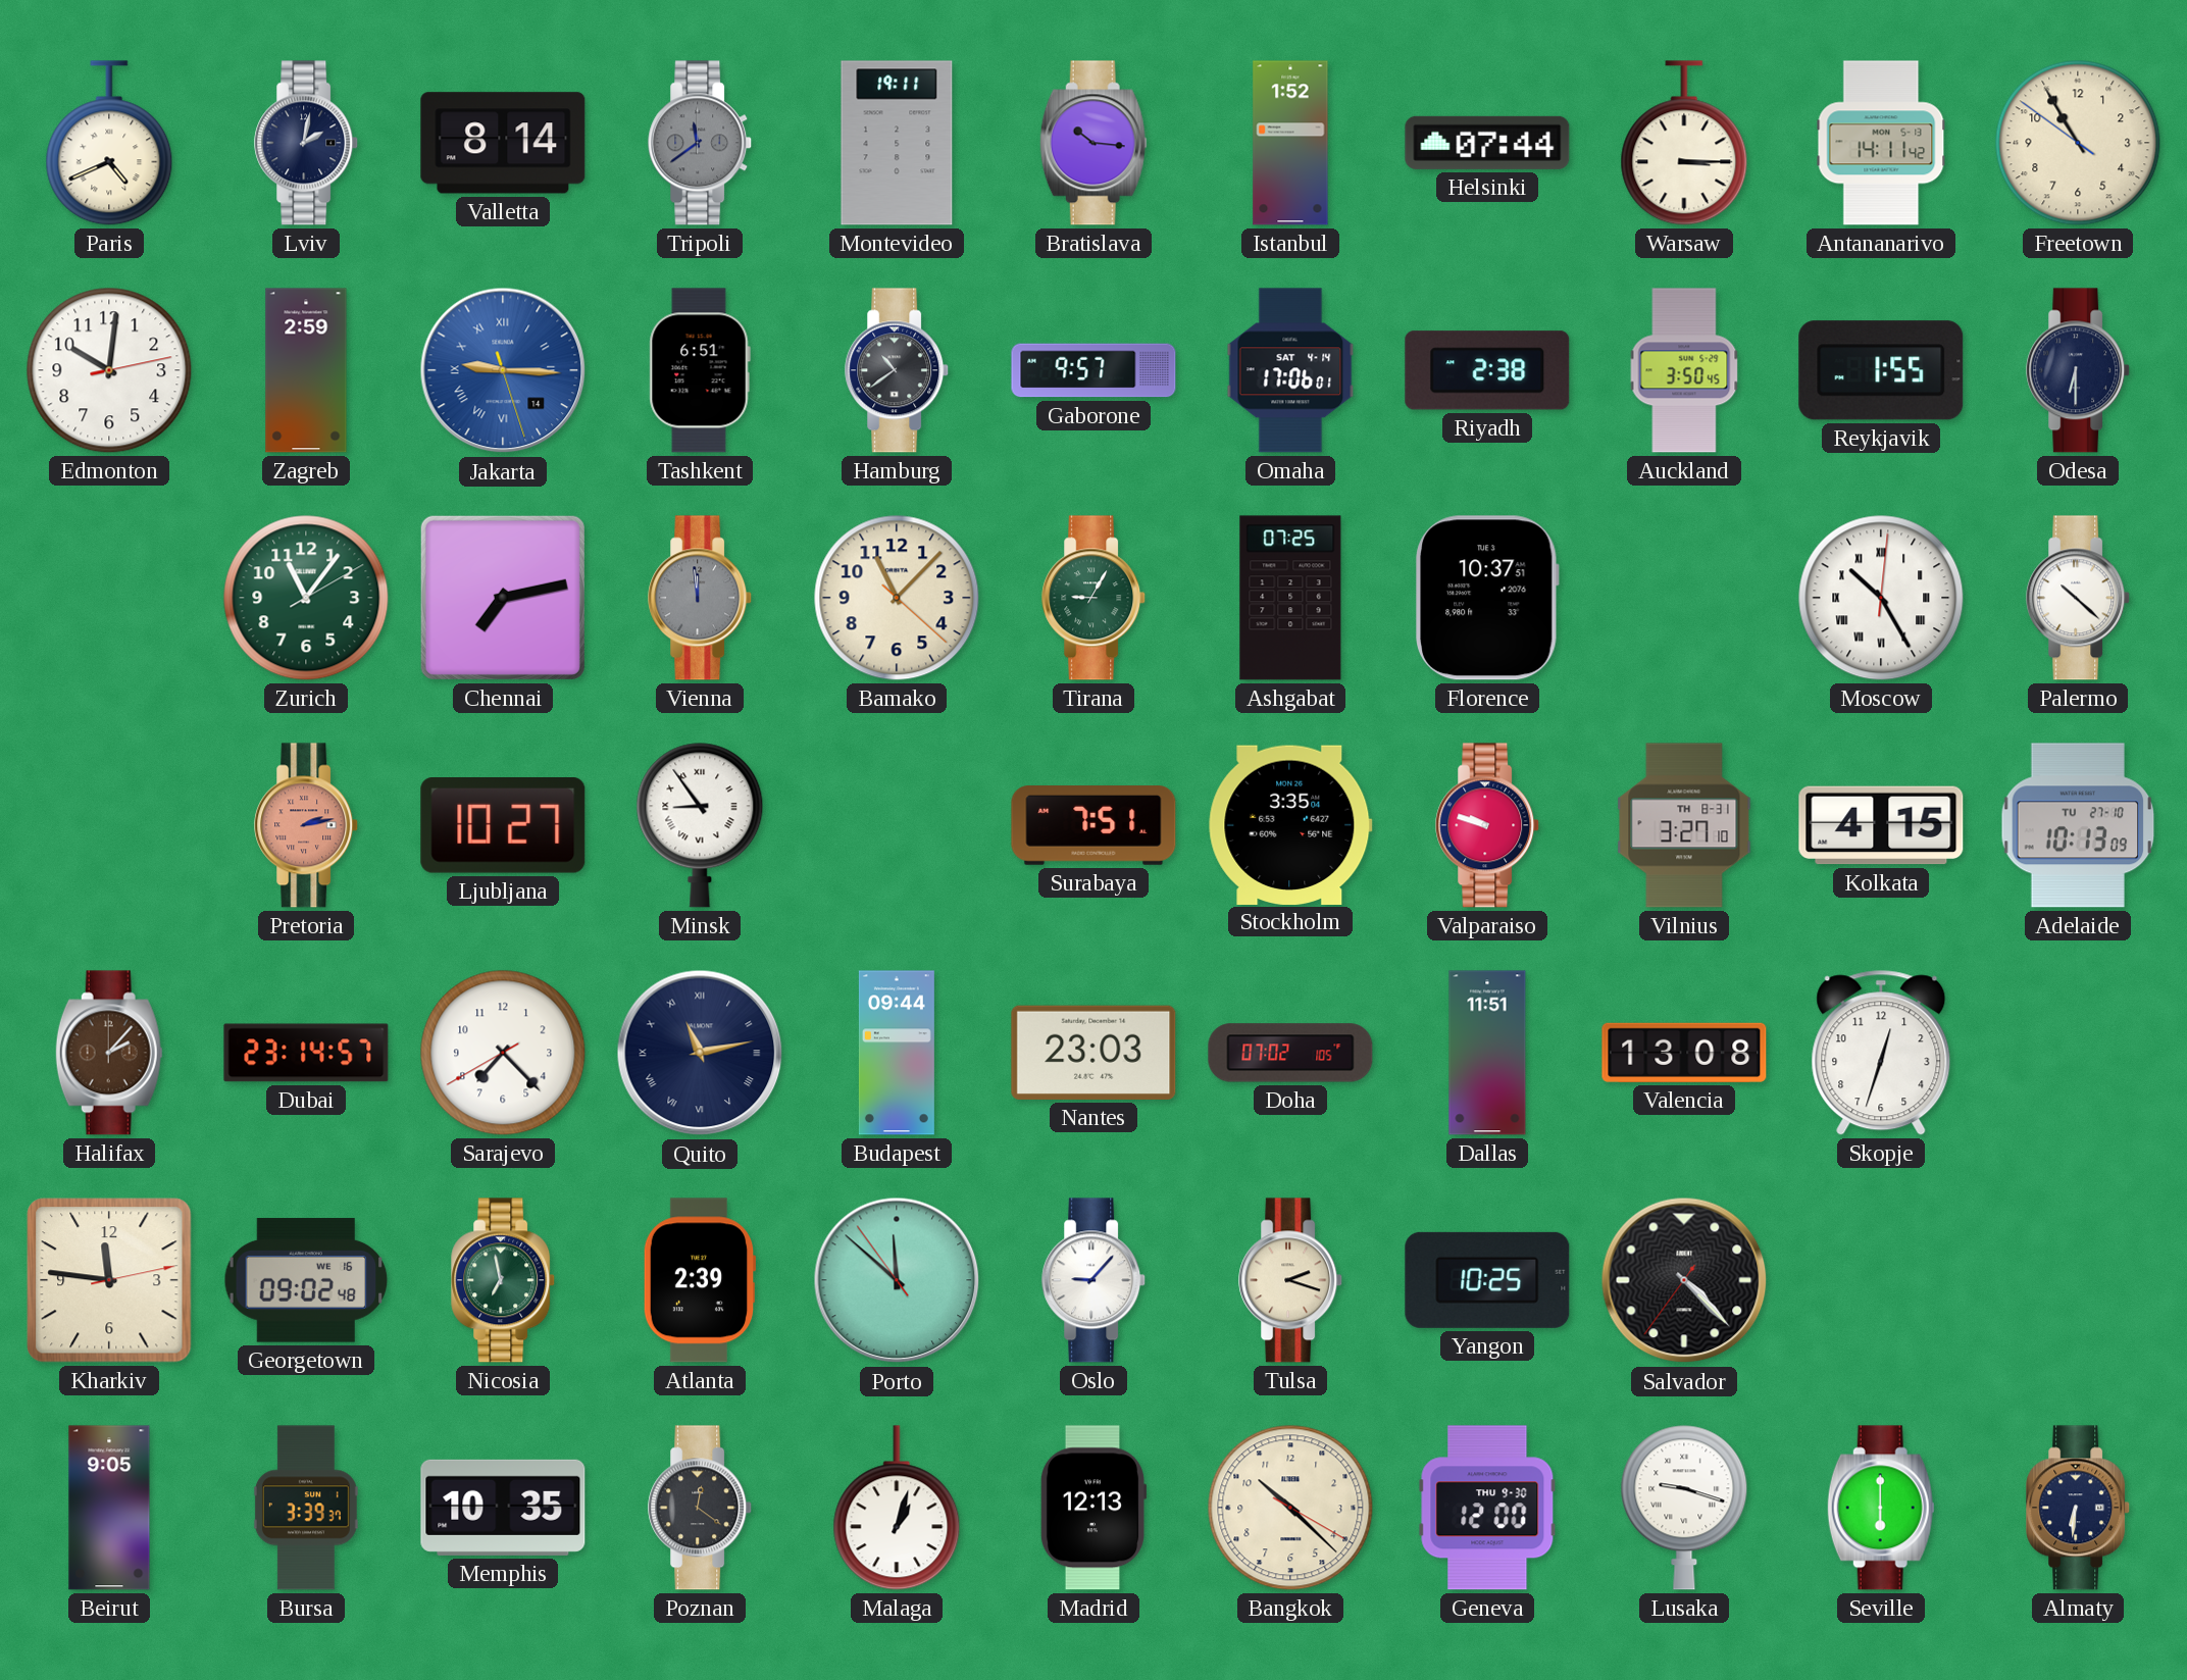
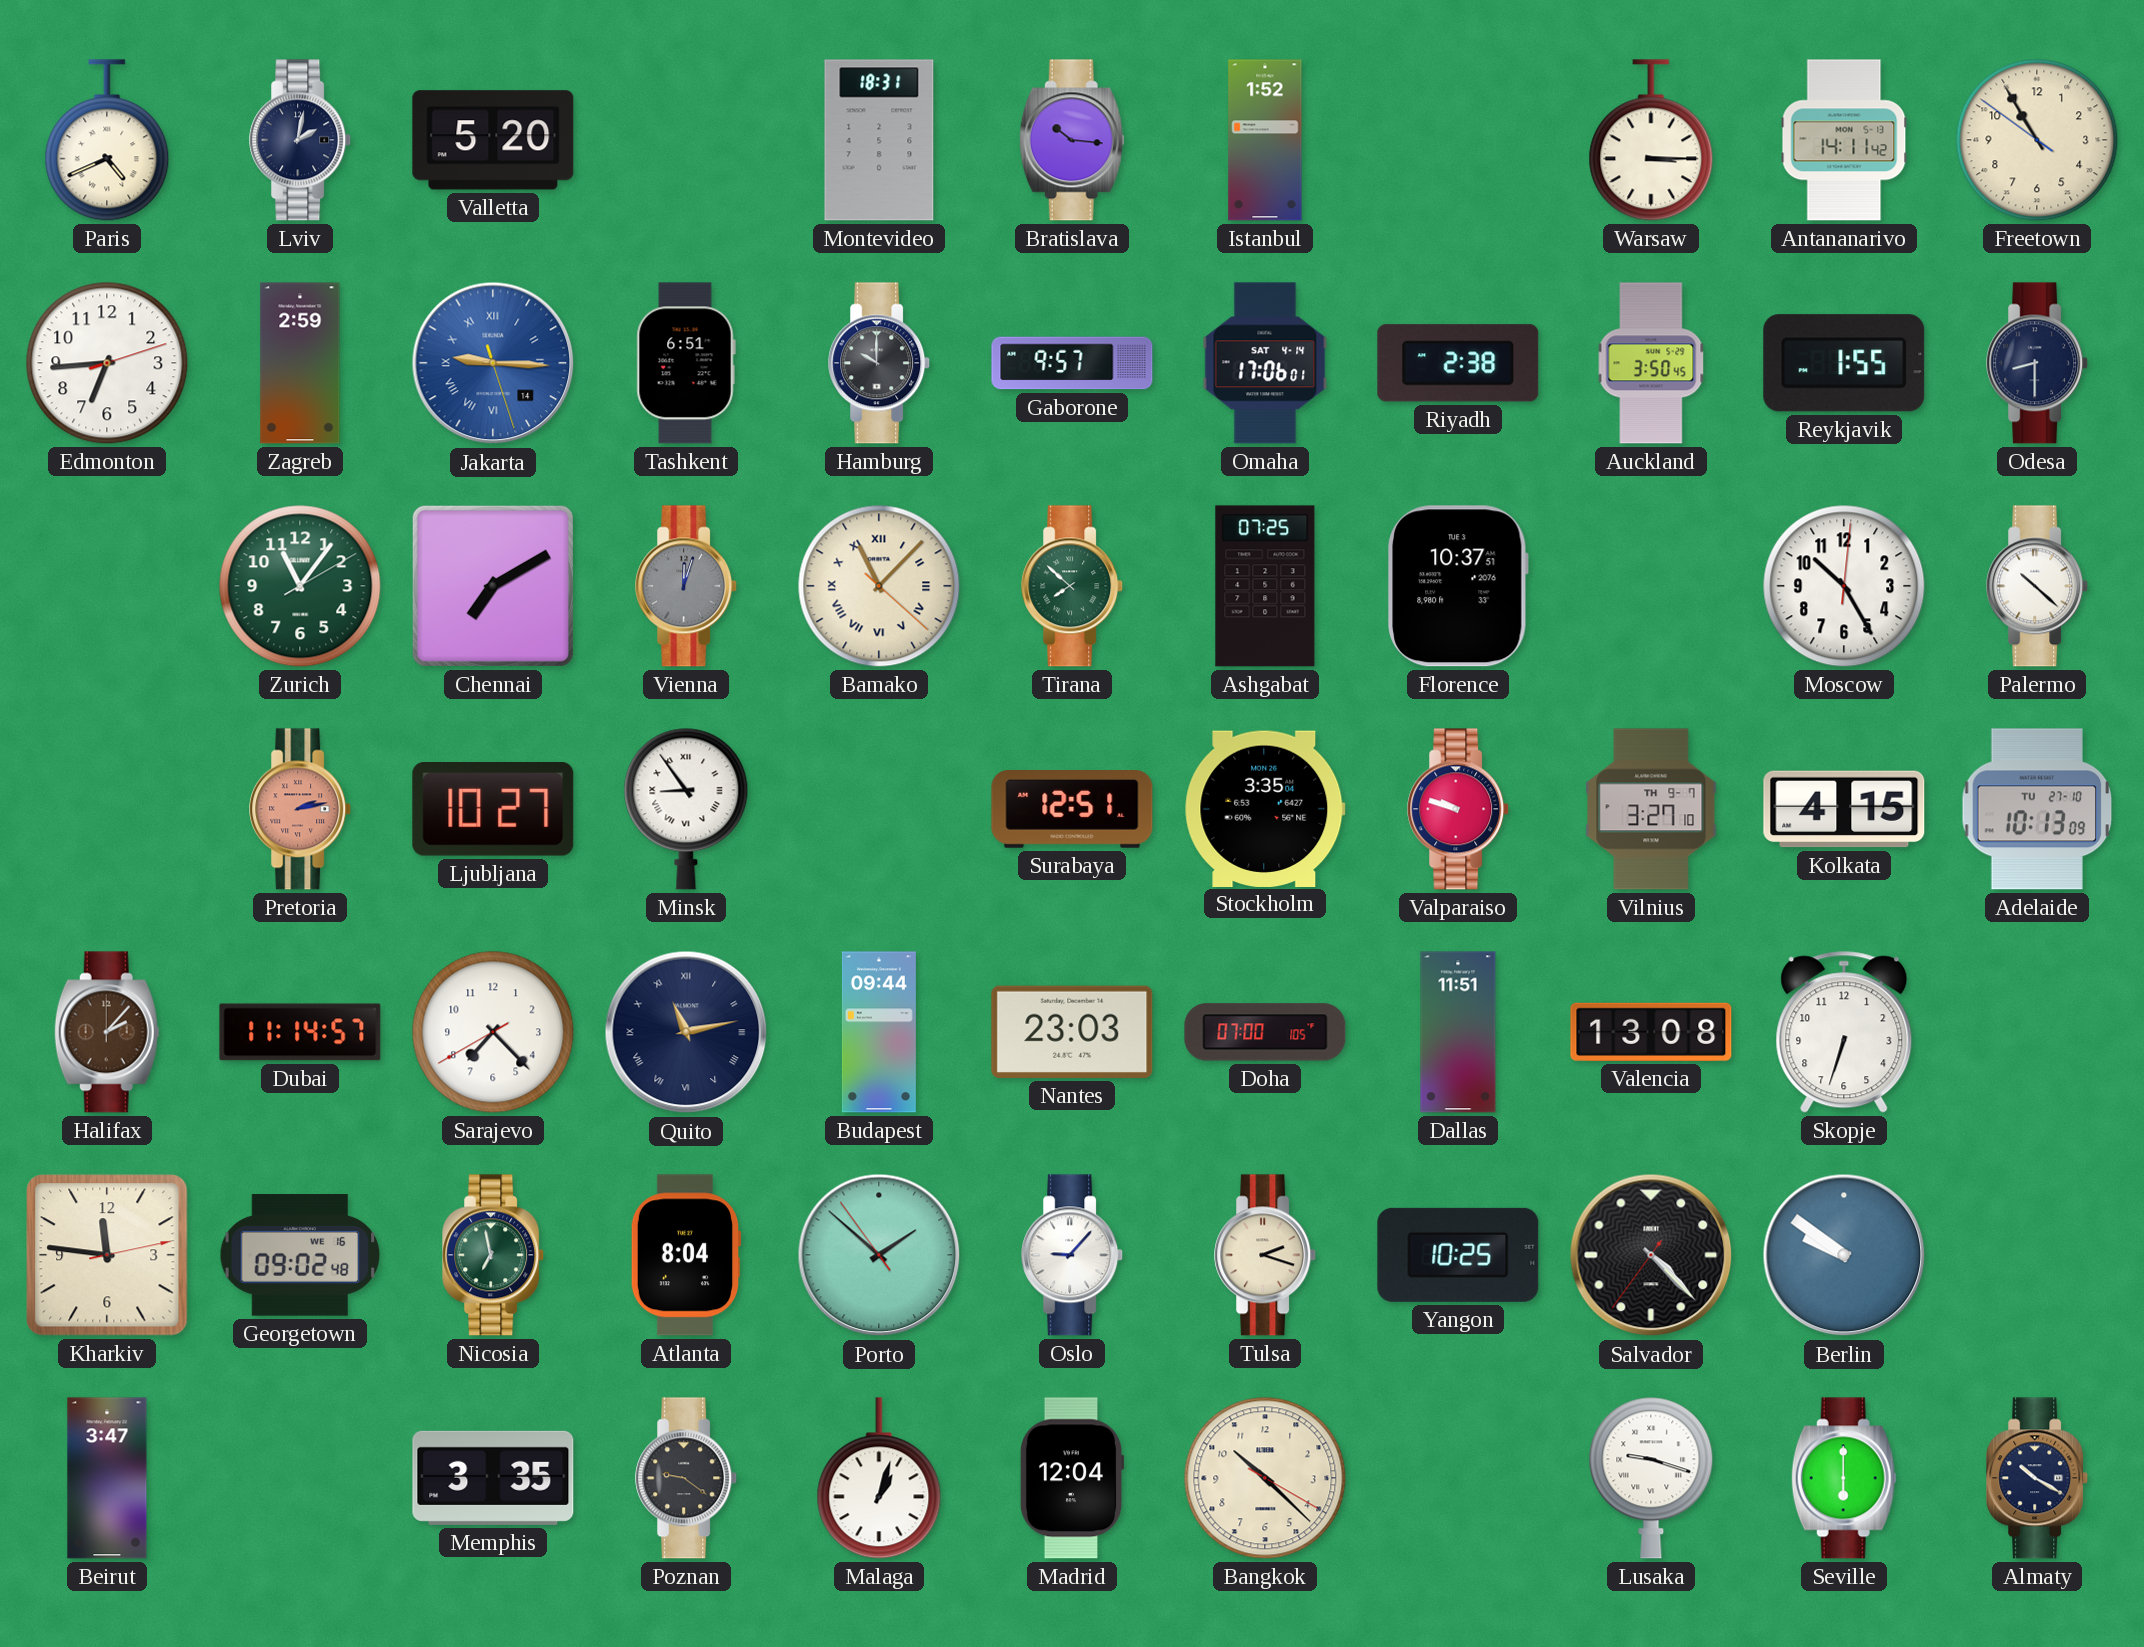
Valletta: 8:14 -> 5:20 (493, 140)
Tripoli: 11:39 -> none (701, 143)
Montevideo: 19:11 -> 18:31 (879, 140)
Helsinki: 07:44 -> none (1487, 143)
Edmonton: 10:01 -> 6:44 (107, 363)
Hamburg: 10:39 -> 10:00 (880, 363)
Odesa: 6:30 -> 8:30 (2038, 363)
Chennai: 7:13 -> 7:10 (493, 586)
Vienna: 11:59 -> 12:03 (687, 586)
Bamako numerals: Arabic -> Roman (879, 586)
Tirana: 9:05 -> 7:52 (1073, 586)
Moscow numerals: Roman -> Arabic (1844, 586)
Surabaya: 7:51 -> 12:51 (1072, 810)
Vilnius date: TH 8-31 -> TH 9-7 (1651, 809)
Dubai: 23:14 -> 11:14 (300, 1032)
Doha: 07:02 -> 07:00 (1265, 1032)
Skopje: 12:33 -> 6:33 (1844, 1032)
Atlanta: 2:39 -> 8:04 (686, 1255)
Porto: 11:51 -> 1:51 (879, 1255)
Berlin: none -> 9:51 (1844, 1255)
Beirut: 9:05 -> 3:47 (107, 1478)
Bursa: 3:39 -> none (306, 1508)
Memphis: 10:35 -> 3:35 (493, 1478)
Poznan: 12:21 -> 9:21 (687, 1478)
Madrid: 12:13 -> 12:04 (1072, 1478)
Geneva: 12:00 -> none (1487, 1508)
Almaty: 6:31 -> 10:20 (2038, 1478)
